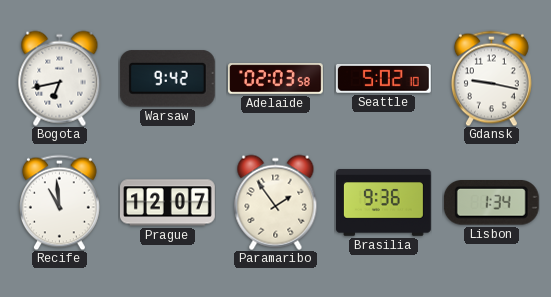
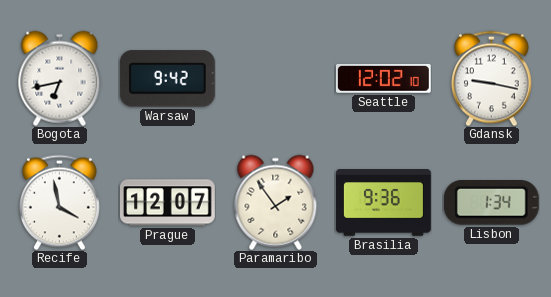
Adelaide: 02:03 -> none (276, 79)
Seattle: 5:02 -> 12:02 (383, 78)
Recife: 10:59 -> 3:58 (59, 202)
